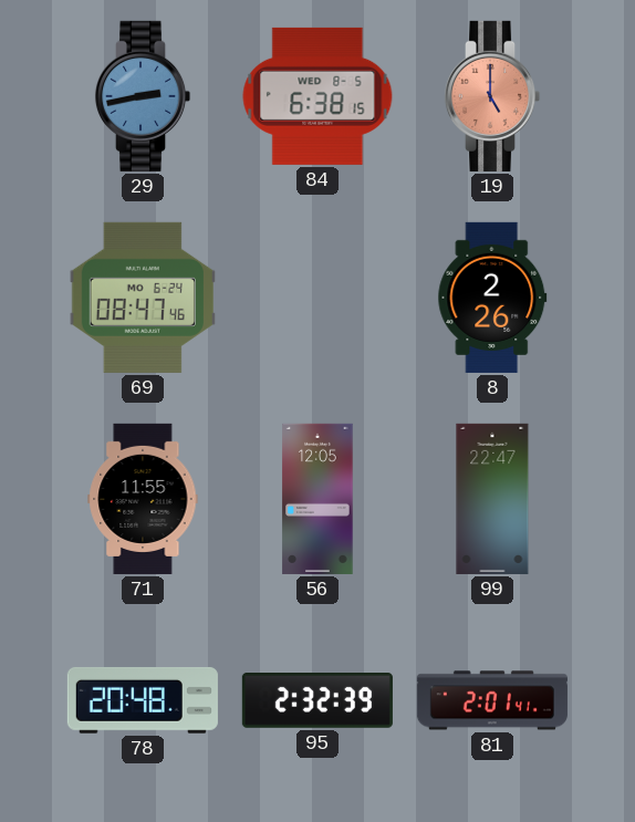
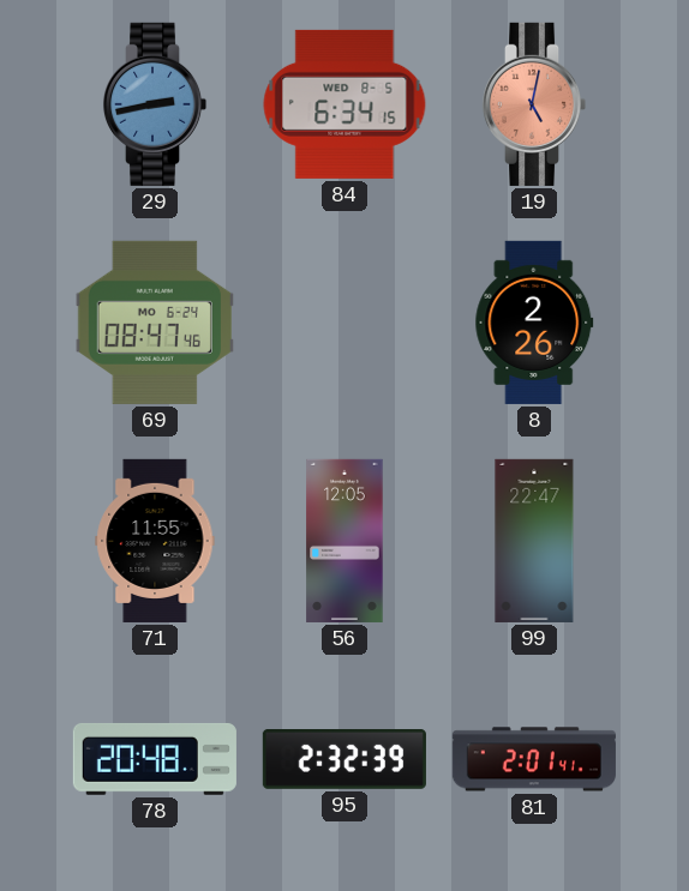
84: 6:38 -> 6:34 (344, 104)
19: 5:00 -> 5:02 (534, 104)
